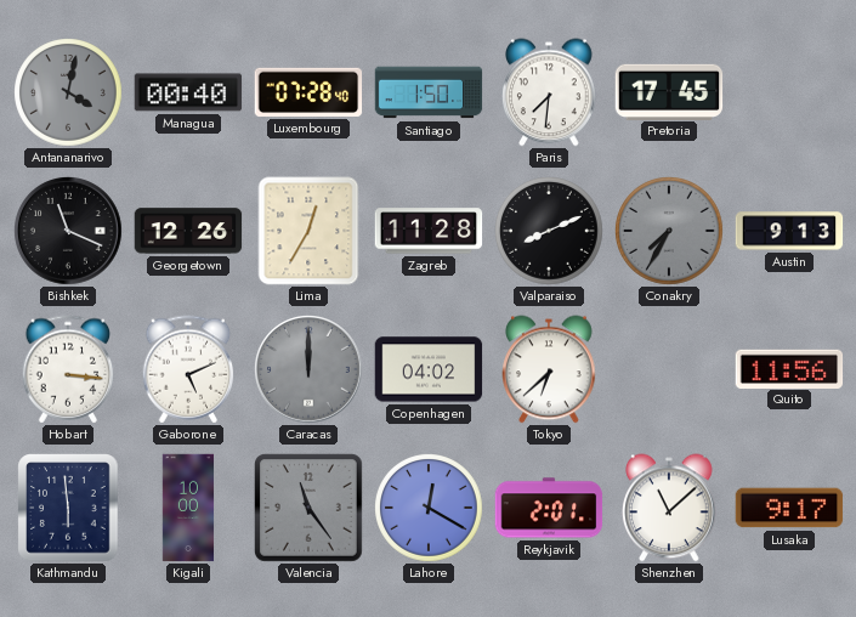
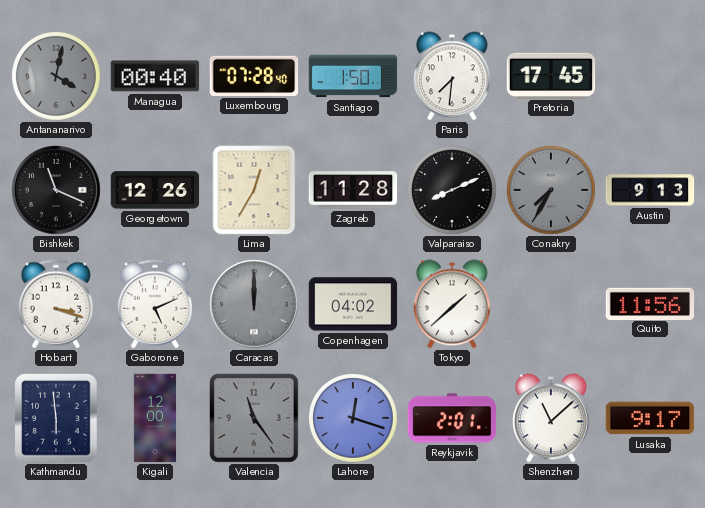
Hobart: 3:16 -> 3:18 (56, 304)
Tokyo: 6:38 -> 1:38 (452, 304)
Kigali: 10:00 -> 12:00 (155, 418)
Lahore: 12:20 -> 12:18 (354, 419)
